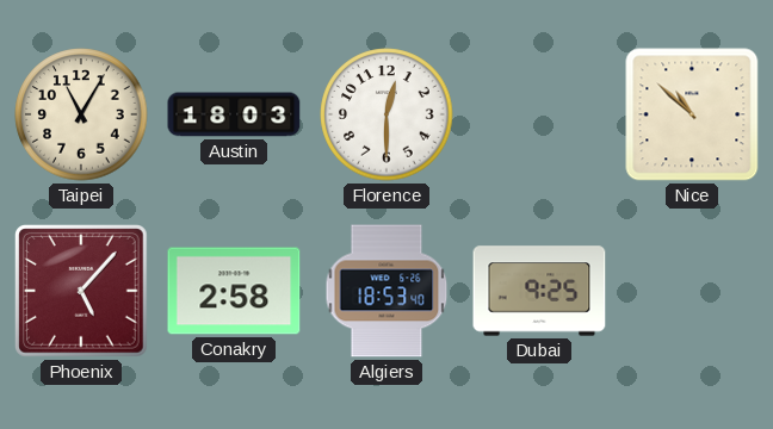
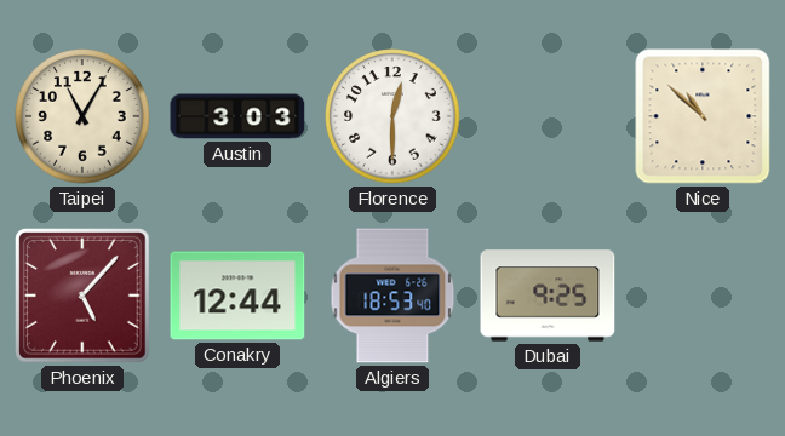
Austin: 18:03 -> 3:03 (237, 116)
Conakry: 2:58 -> 12:44 (237, 296)
